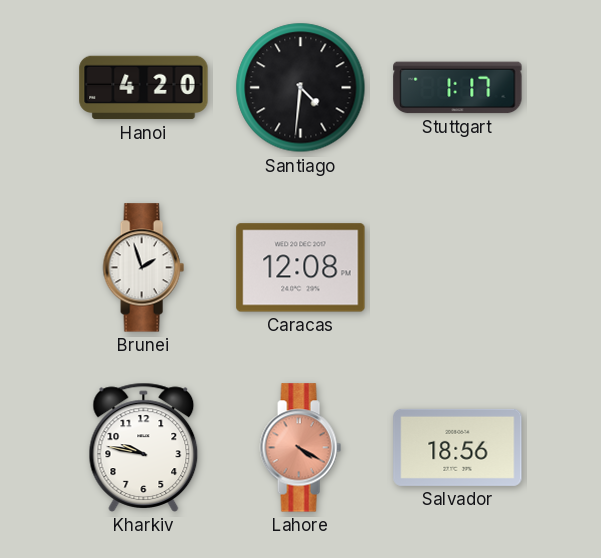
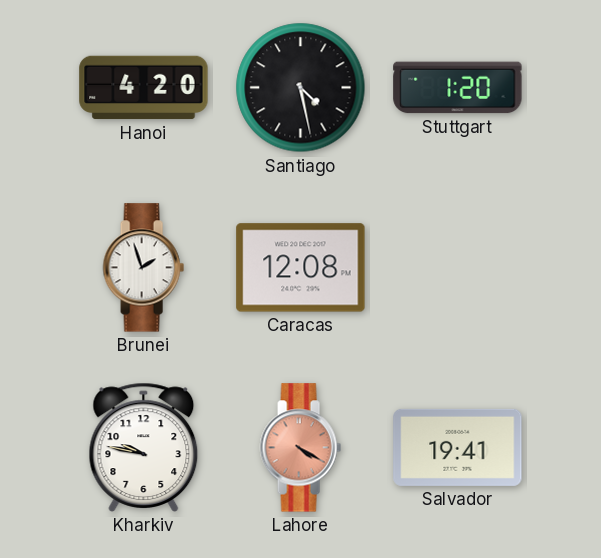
Santiago: 4:31 -> 4:28 (301, 88)
Stuttgart: 1:17 -> 1:20 (458, 88)
Salvador: 18:56 -> 19:41 (458, 447)
